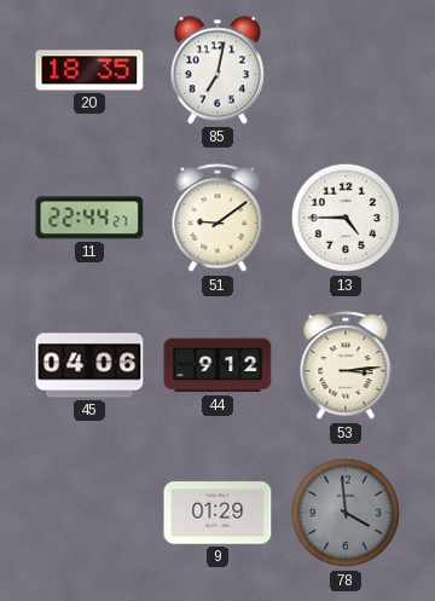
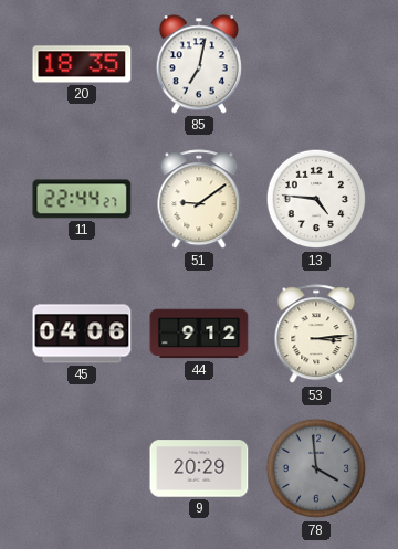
13: 4:45 -> 4:46 (316, 199)
9: 01:29 -> 20:29 (199, 468)
